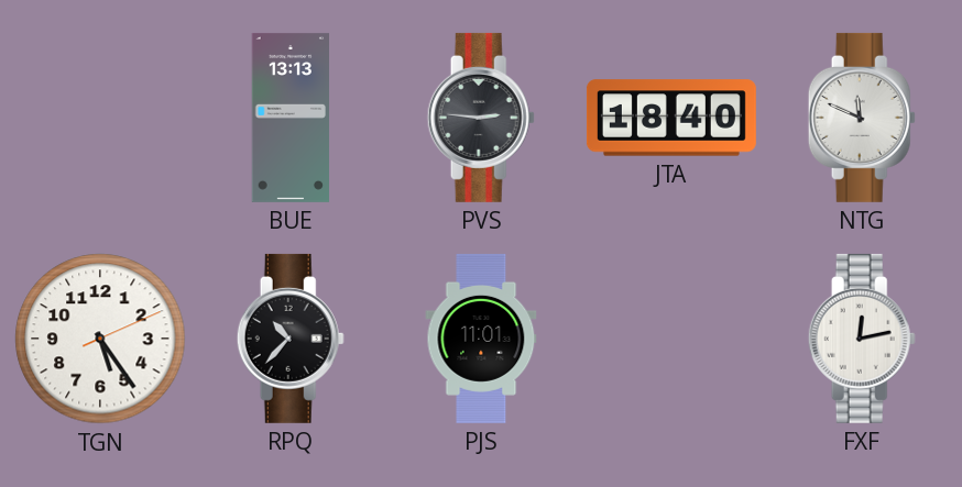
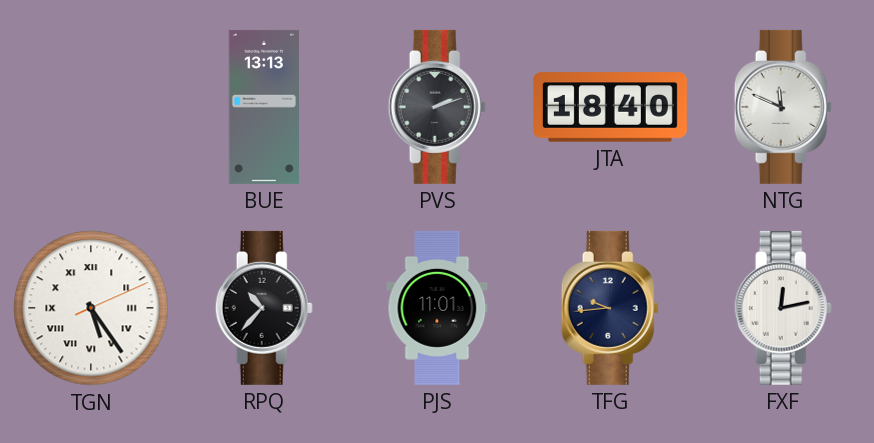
PVS: 2:46 -> 2:12 (437, 107)
TGN numerals: Arabic -> Roman (91, 308)
TFG: none -> 9:44 (610, 308)
